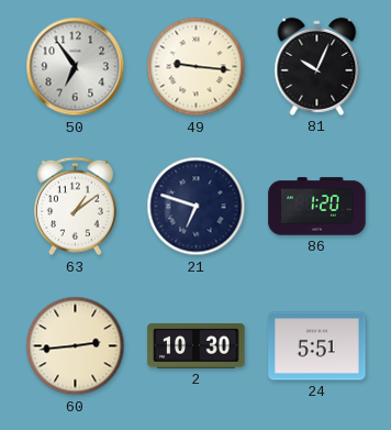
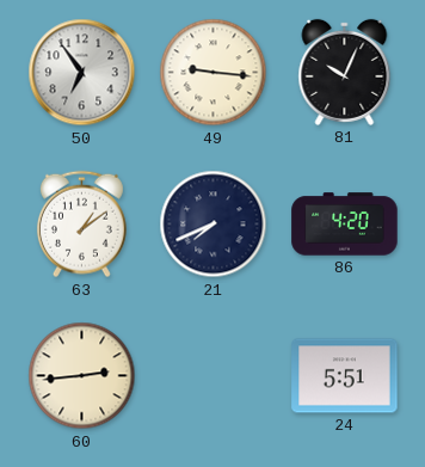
21: 6:48 -> 7:41 (214, 225)
86: 1:20 -> 4:20 (345, 225)
2: 10:30 -> none (197, 346)
